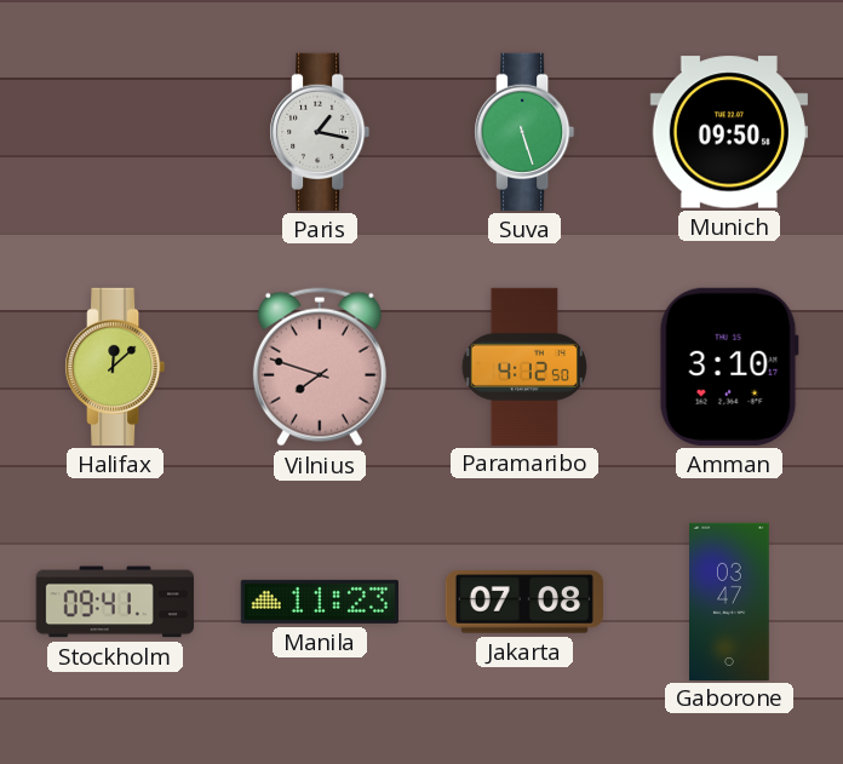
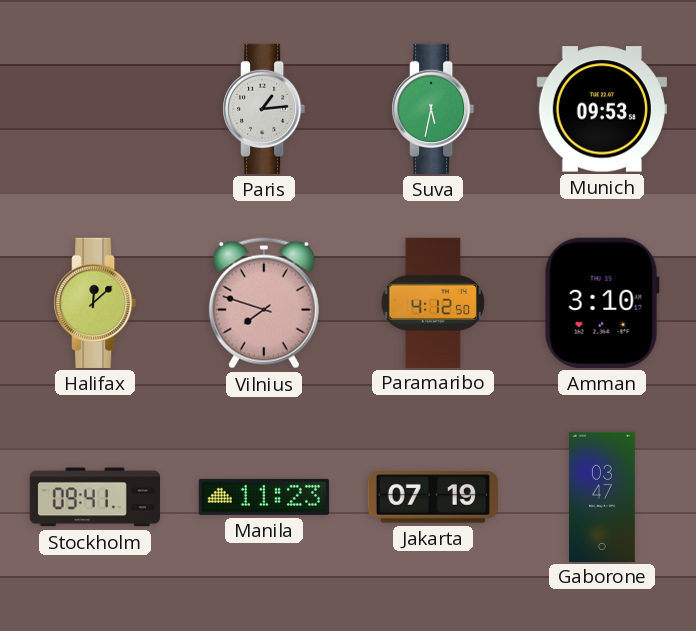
Paris: 1:17 -> 1:14 (264, 109)
Suva: 5:27 -> 5:32 (433, 109)
Munich: 09:50 -> 09:53 (602, 109)
Jakarta: 07:08 -> 07:19 (433, 497)
